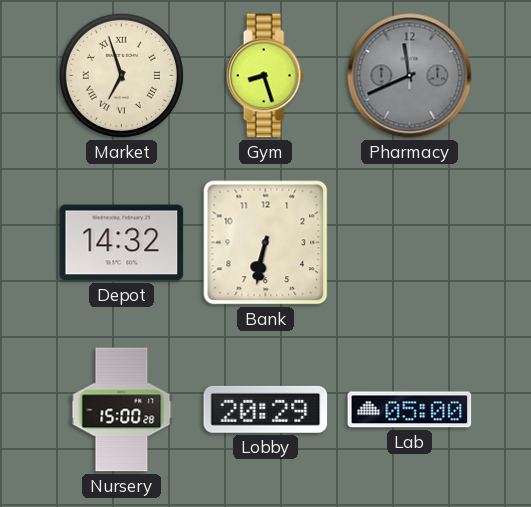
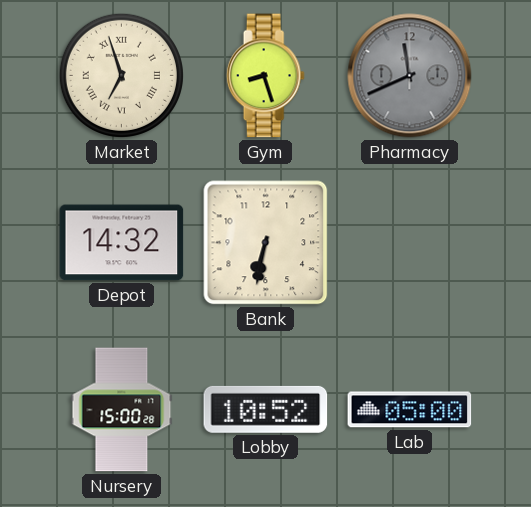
Lobby: 20:29 -> 10:52 (266, 409)
